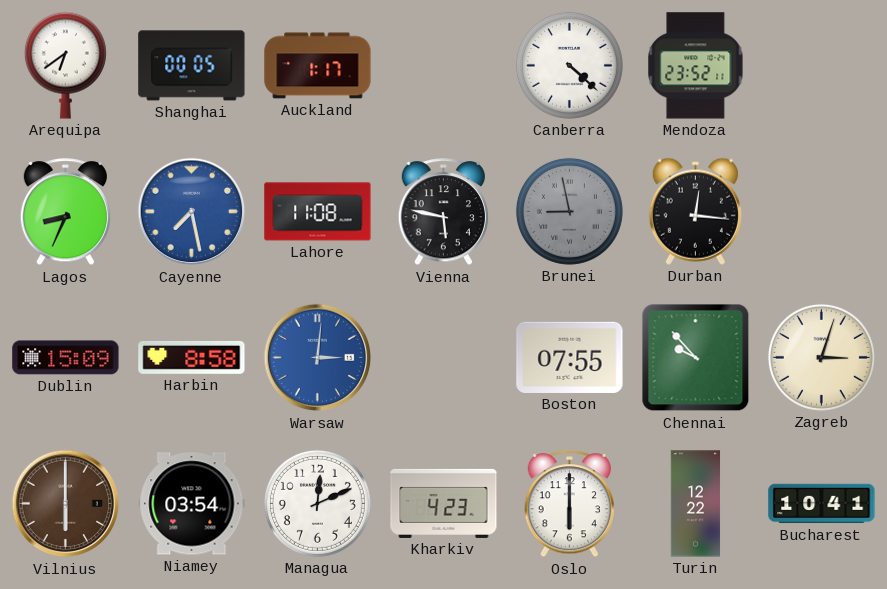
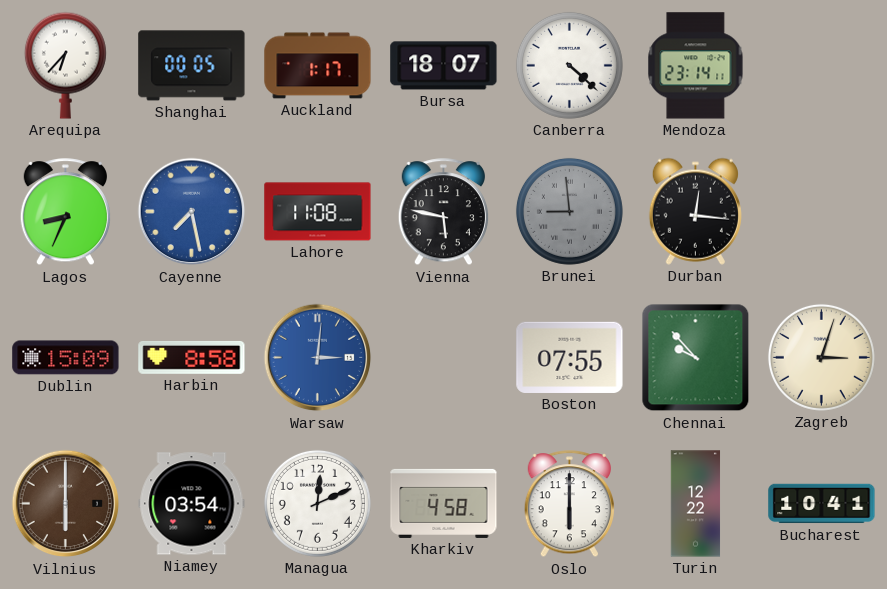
Arequipa: 6:39 -> 6:37 (65, 65)
Bursa: none -> 18:07 (444, 66)
Mendoza: 23:52 -> 23:14 (696, 66)
Brunei: 8:58 -> 8:59 (569, 211)
Kharkiv: 4:23 -> 4:58 (444, 503)
